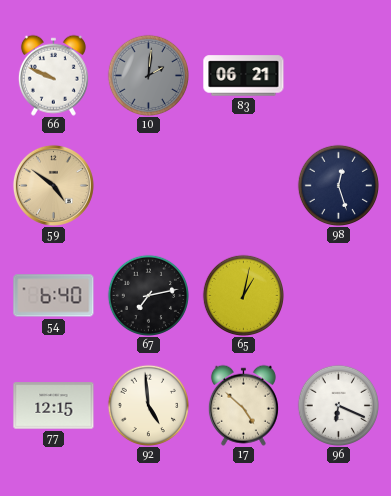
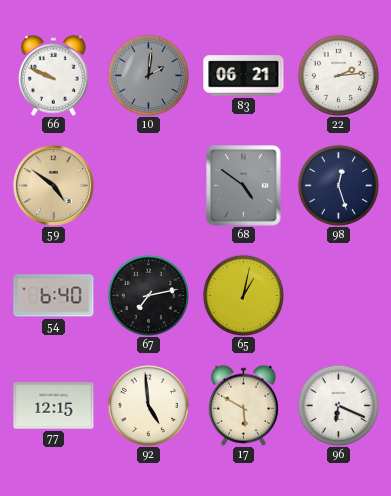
22: none -> 2:14 (338, 75)
68: none -> 4:51 (244, 186)
17: 4:52 -> 5:50 (243, 405)
